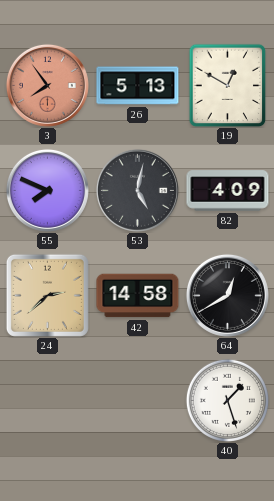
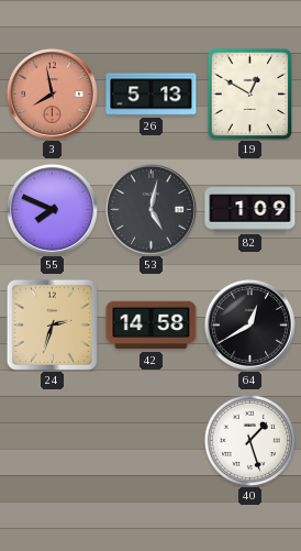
3: 7:54 -> 7:58 (52, 93)
82: 4:09 -> 1:09 (250, 210)
24: 2:38 -> 2:33 (52, 324)
